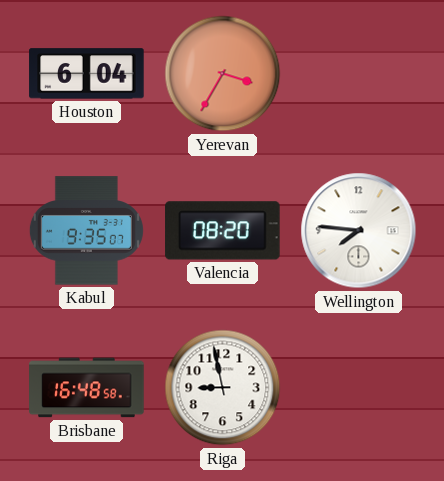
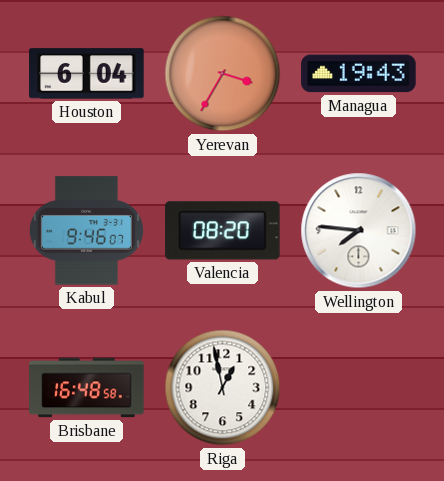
Managua: none -> 19:43 (359, 74)
Kabul: 9:35 -> 9:46 (86, 231)
Riga: 8:58 -> 12:58 (223, 388)
